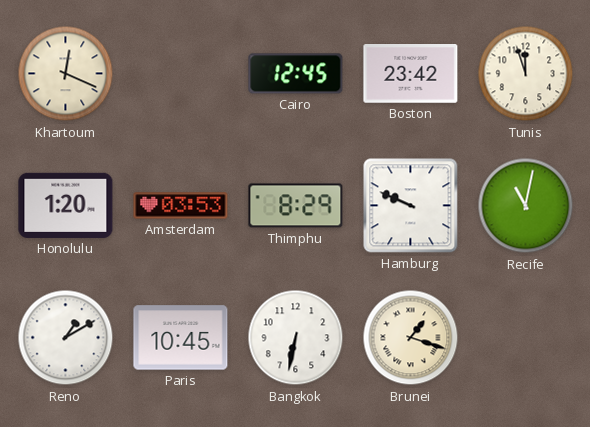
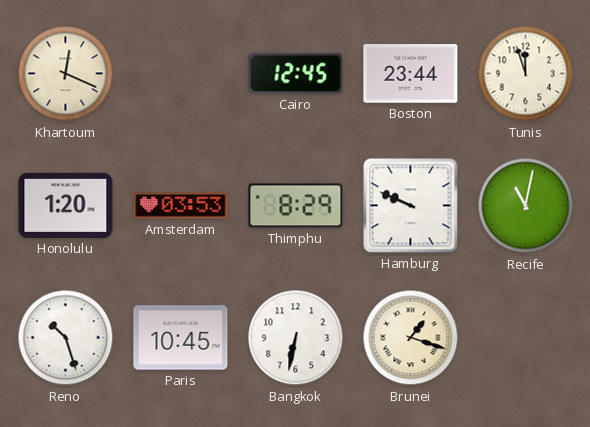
Boston: 23:42 -> 23:44 (411, 74)
Reno: 1:10 -> 10:27 (66, 338)
